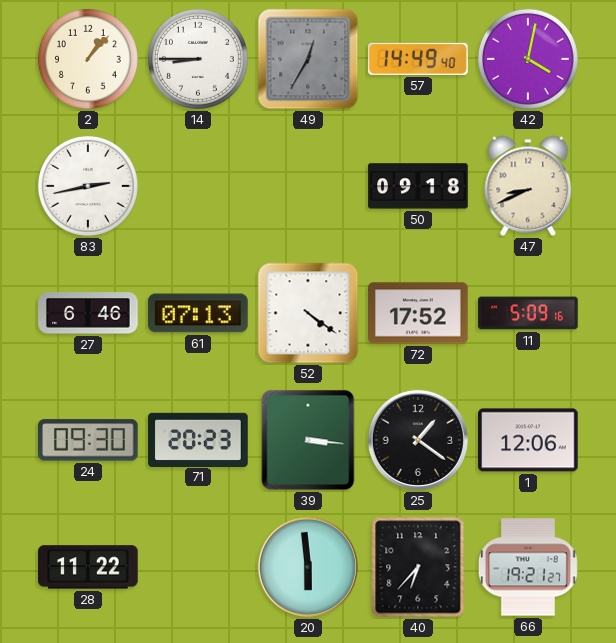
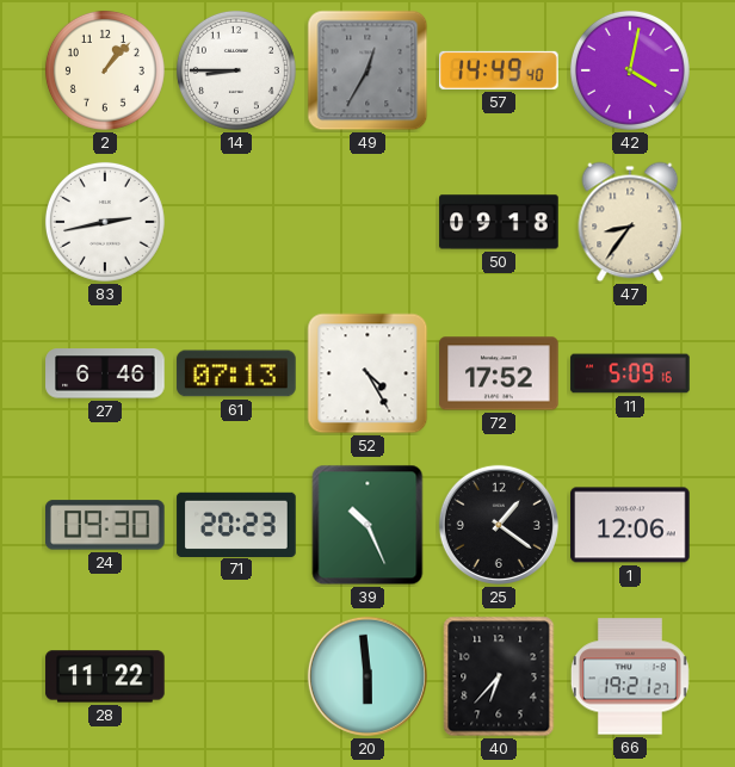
47: 8:41 -> 8:36 (630, 222)
52: 4:21 -> 4:25 (367, 373)
39: 3:16 -> 10:26 (367, 525)
